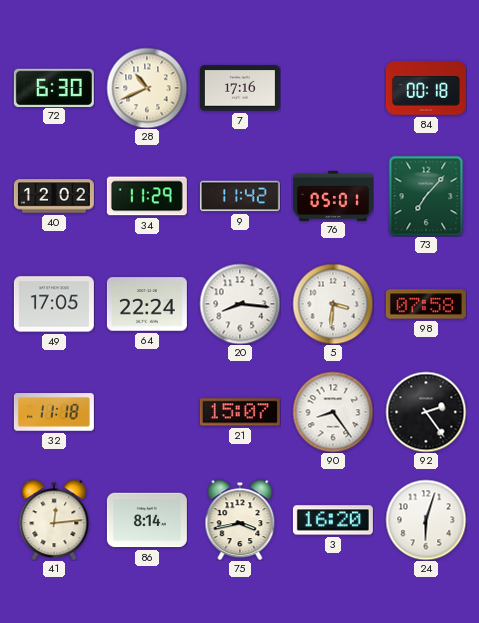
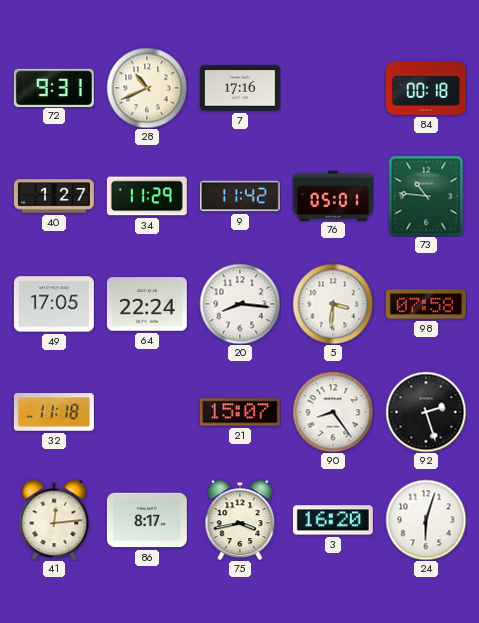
72: 6:30 -> 9:31 (54, 87)
40: 12:02 -> 1:27 (54, 196)
73: 7:07 -> 10:46 (426, 196)
92: 2:24 -> 2:27 (426, 412)
86: 8:14 -> 8:17 (147, 520)
